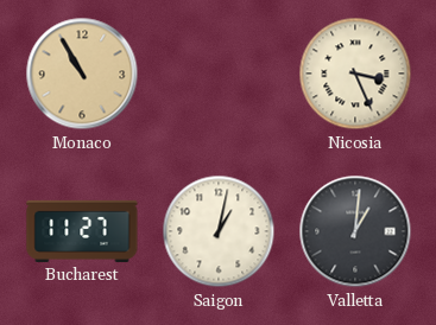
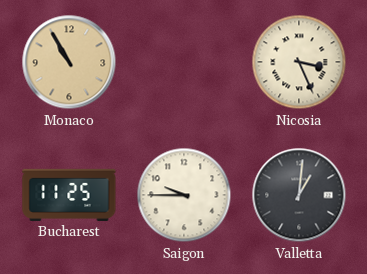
Bucharest: 11:27 -> 11:25 (69, 195)
Saigon: 1:02 -> 9:45 (184, 195)
